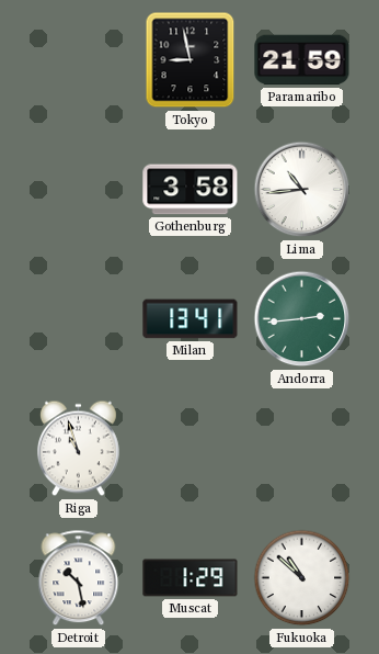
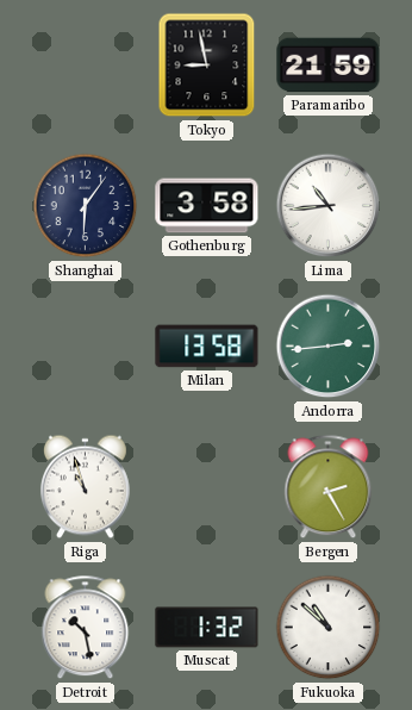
Shanghai: none -> 6:06 (86, 206)
Milan: 13:41 -> 13:58 (207, 347)
Bergen: none -> 2:25 (329, 487)
Muscat: 1:29 -> 1:32 (207, 628)
